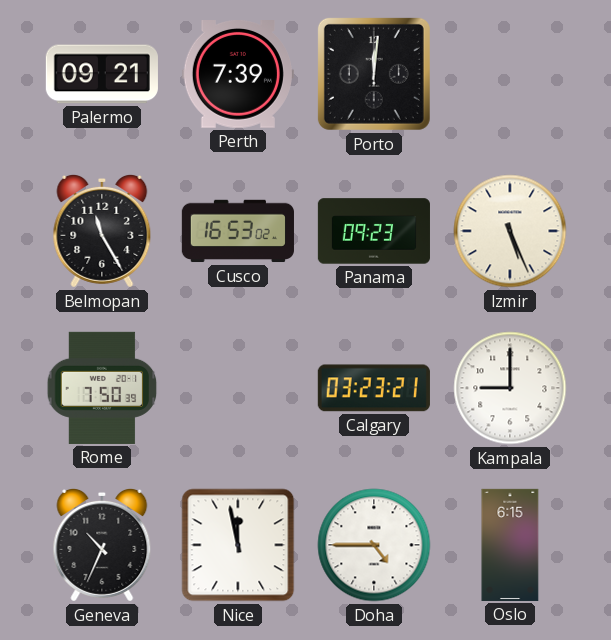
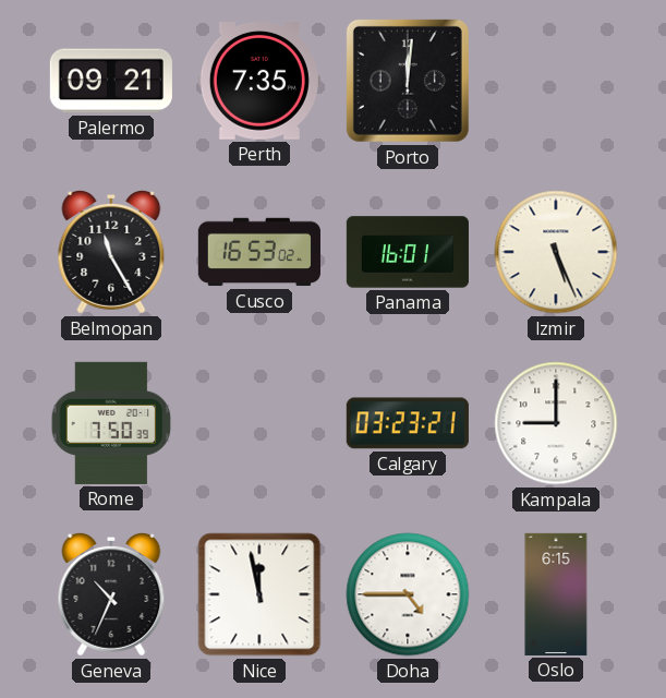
Perth: 7:39 -> 7:35 (259, 82)
Panama: 09:23 -> 16:01 (408, 252)
